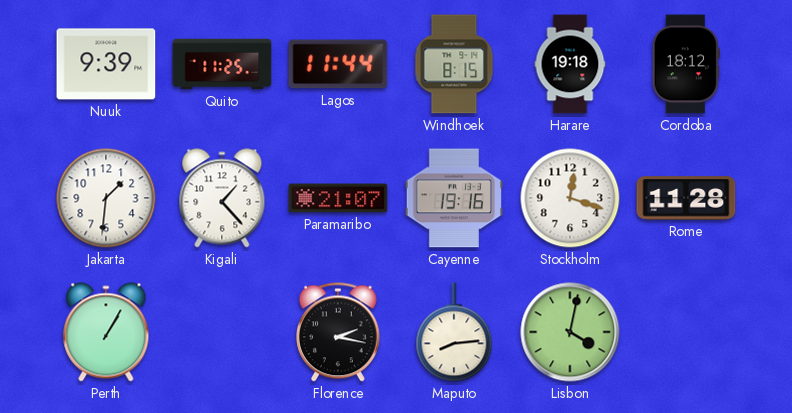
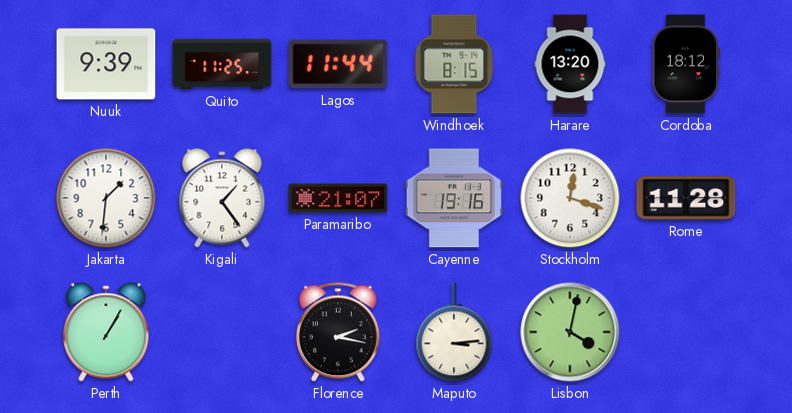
Harare: 19:18 -> 13:20 (570, 64)
Kigali: 1:23 -> 1:24 (222, 198)
Maputo: 8:14 -> 3:14 (454, 332)
